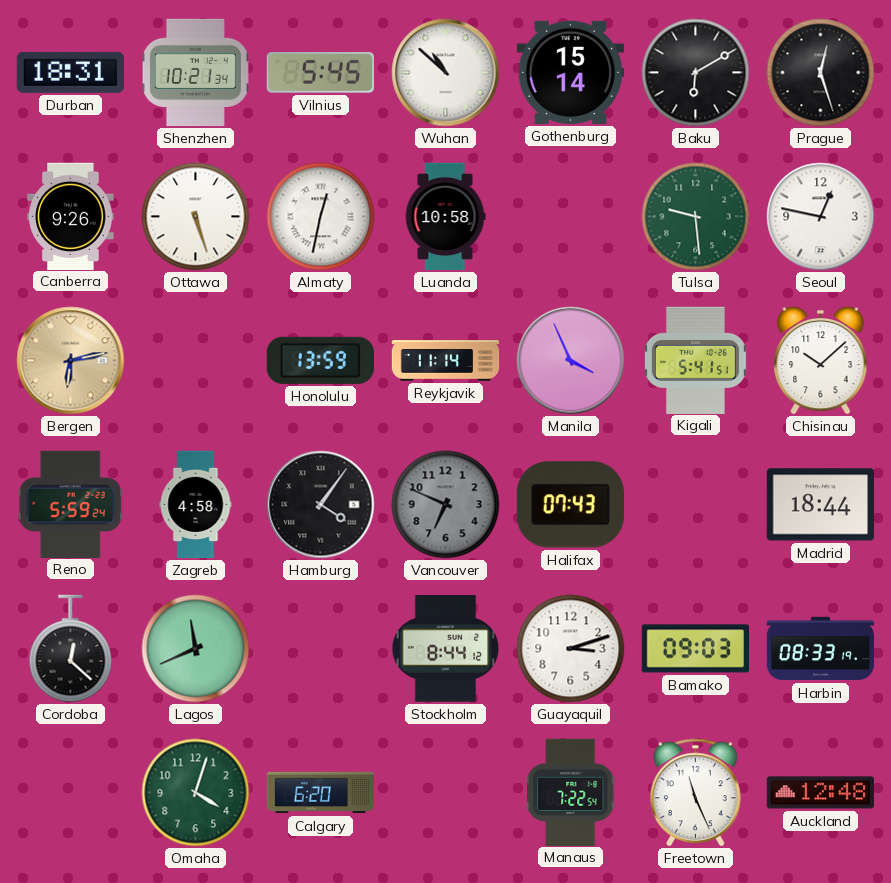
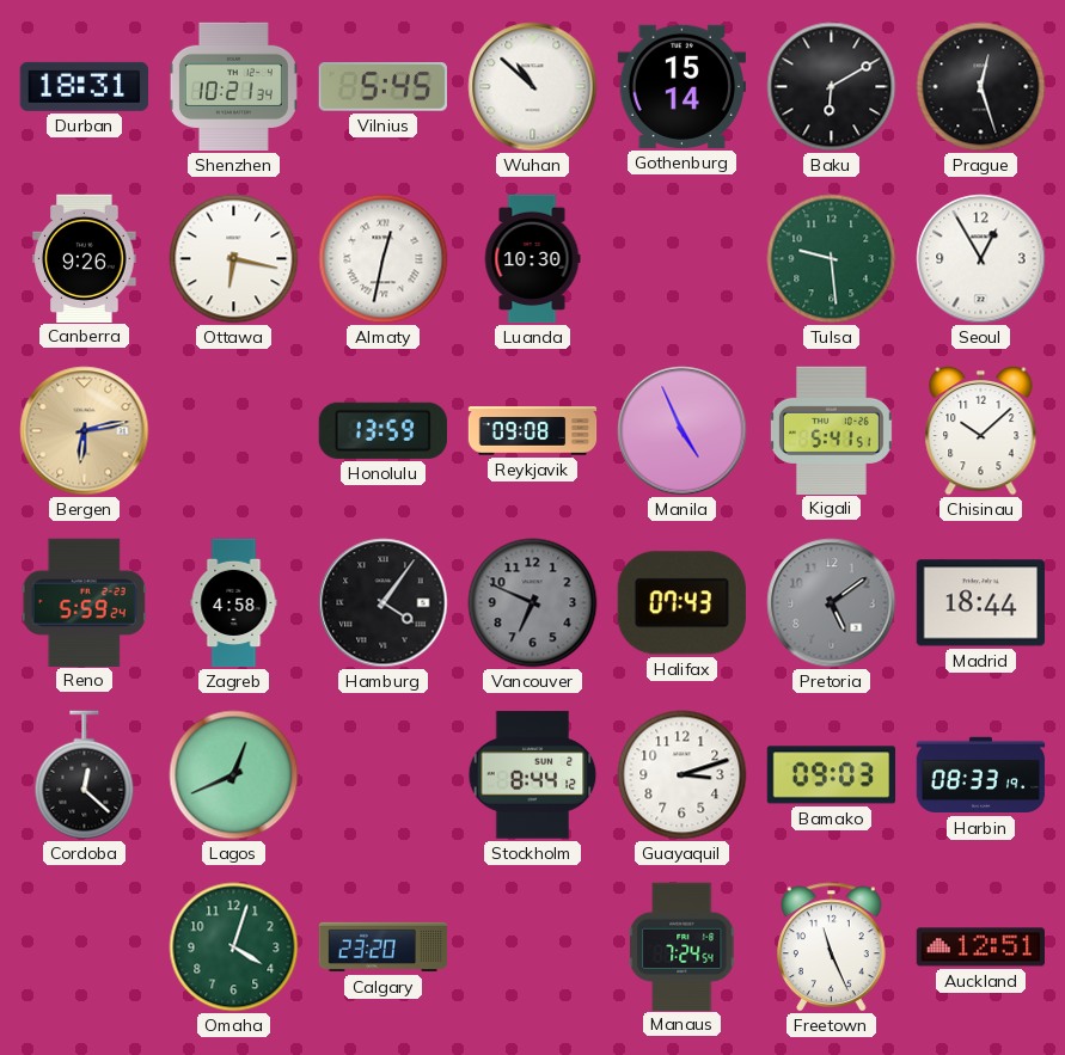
Ottawa: 5:27 -> 6:17 (234, 259)
Luanda: 10:58 -> 10:30 (532, 259)
Seoul: 12:47 -> 12:55 (981, 259)
Reykjavik: 11:14 -> 09:08 (533, 431)
Manila: 3:56 -> 4:56 (683, 431)
Pretoria: none -> 5:09 (832, 603)
Lagos: 11:41 -> 12:41 (234, 775)
Calgary: 6:20 -> 23:20 (384, 947)
Manaus: 7:22 -> 7:24 (683, 946)
Auckland: 12:48 -> 12:51 (981, 947)
